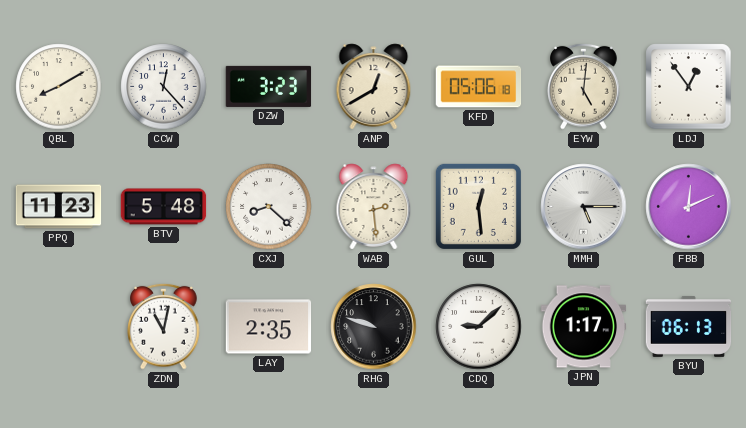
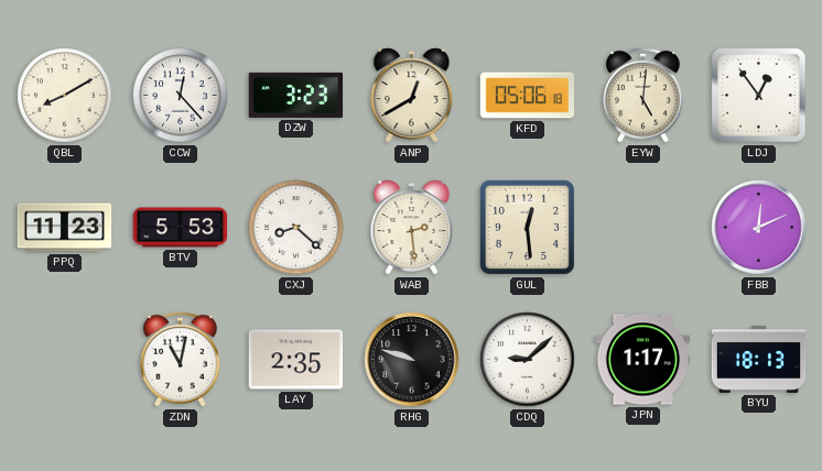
BTV: 5:48 -> 5:53 (181, 228)
MMH: 5:15 -> none (584, 207)
BYU: 06:13 -> 18:13 (759, 359)
